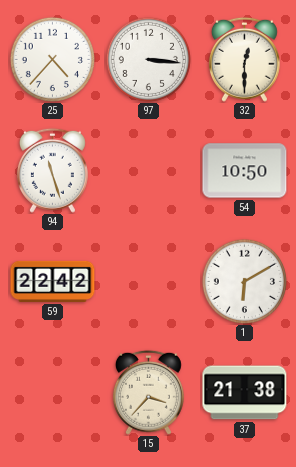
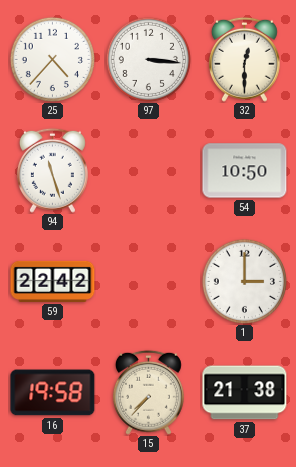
1: 6:10 -> 3:00 (244, 281)
16: none -> 19:58 (53, 393)
15: 3:37 -> 7:37 (148, 392)
